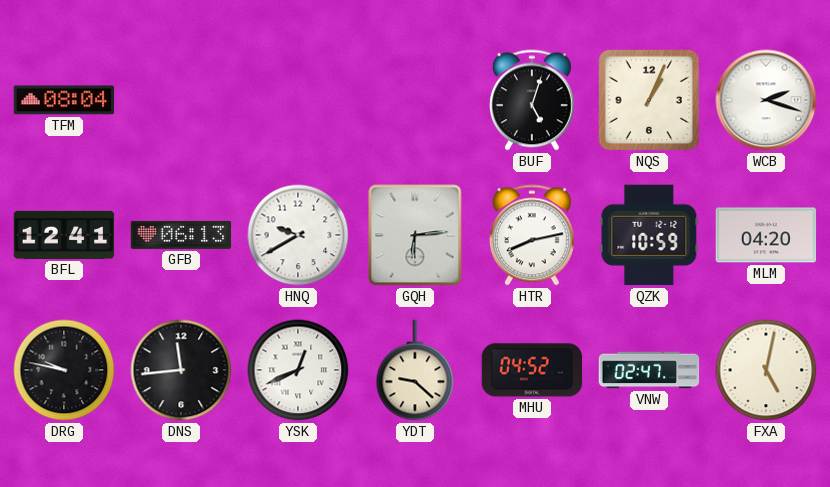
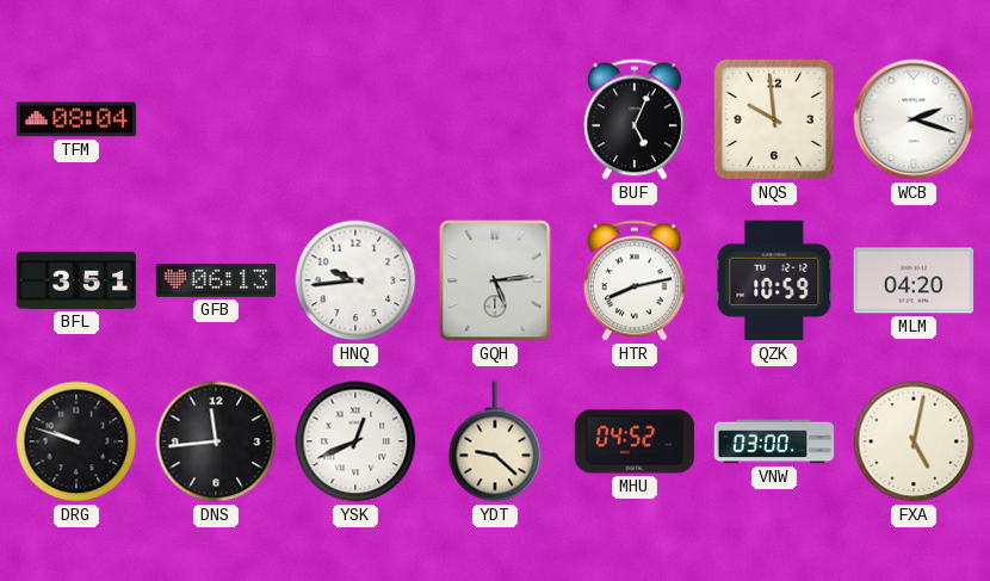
BUF: 5:03 -> 5:04 (635, 119)
NQS: 1:04 -> 9:59 (774, 119)
BFL: 12:41 -> 3:51 (76, 280)
HNQ: 9:40 -> 9:44 (355, 280)
GQH: 6:14 -> 5:14 (495, 280)
DRG: 9:47 -> 9:48 (76, 441)
VNW: 02:47 -> 03:00 (774, 441)
